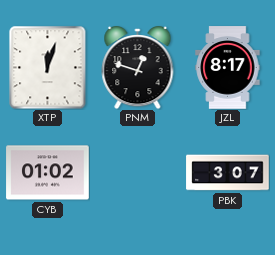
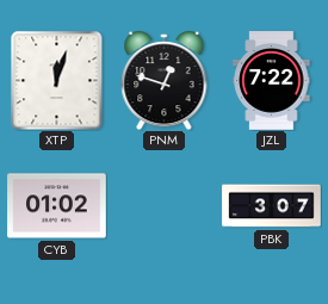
JZL: 8:17 -> 7:22 (272, 81)
